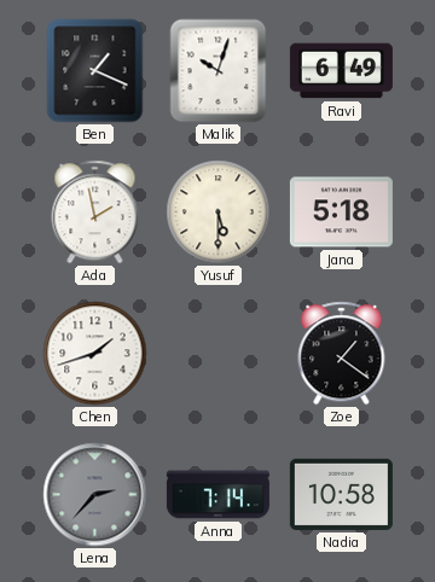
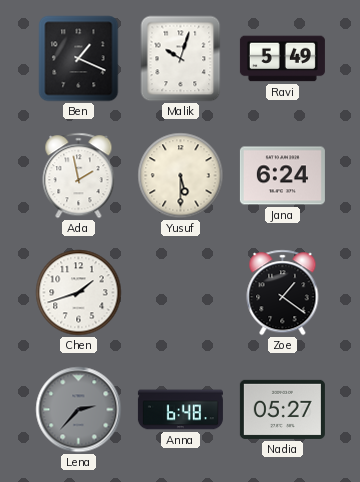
Ravi: 6:49 -> 5:49 (282, 59)
Jana: 5:18 -> 6:24 (282, 176)
Anna: 7:14 -> 6:48 (180, 410)
Nadia: 10:58 -> 05:27 (282, 409)
